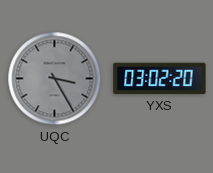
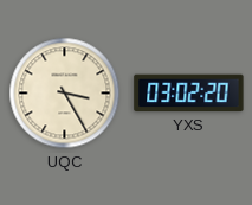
UQC dial: grey -> cream (65, 94)
